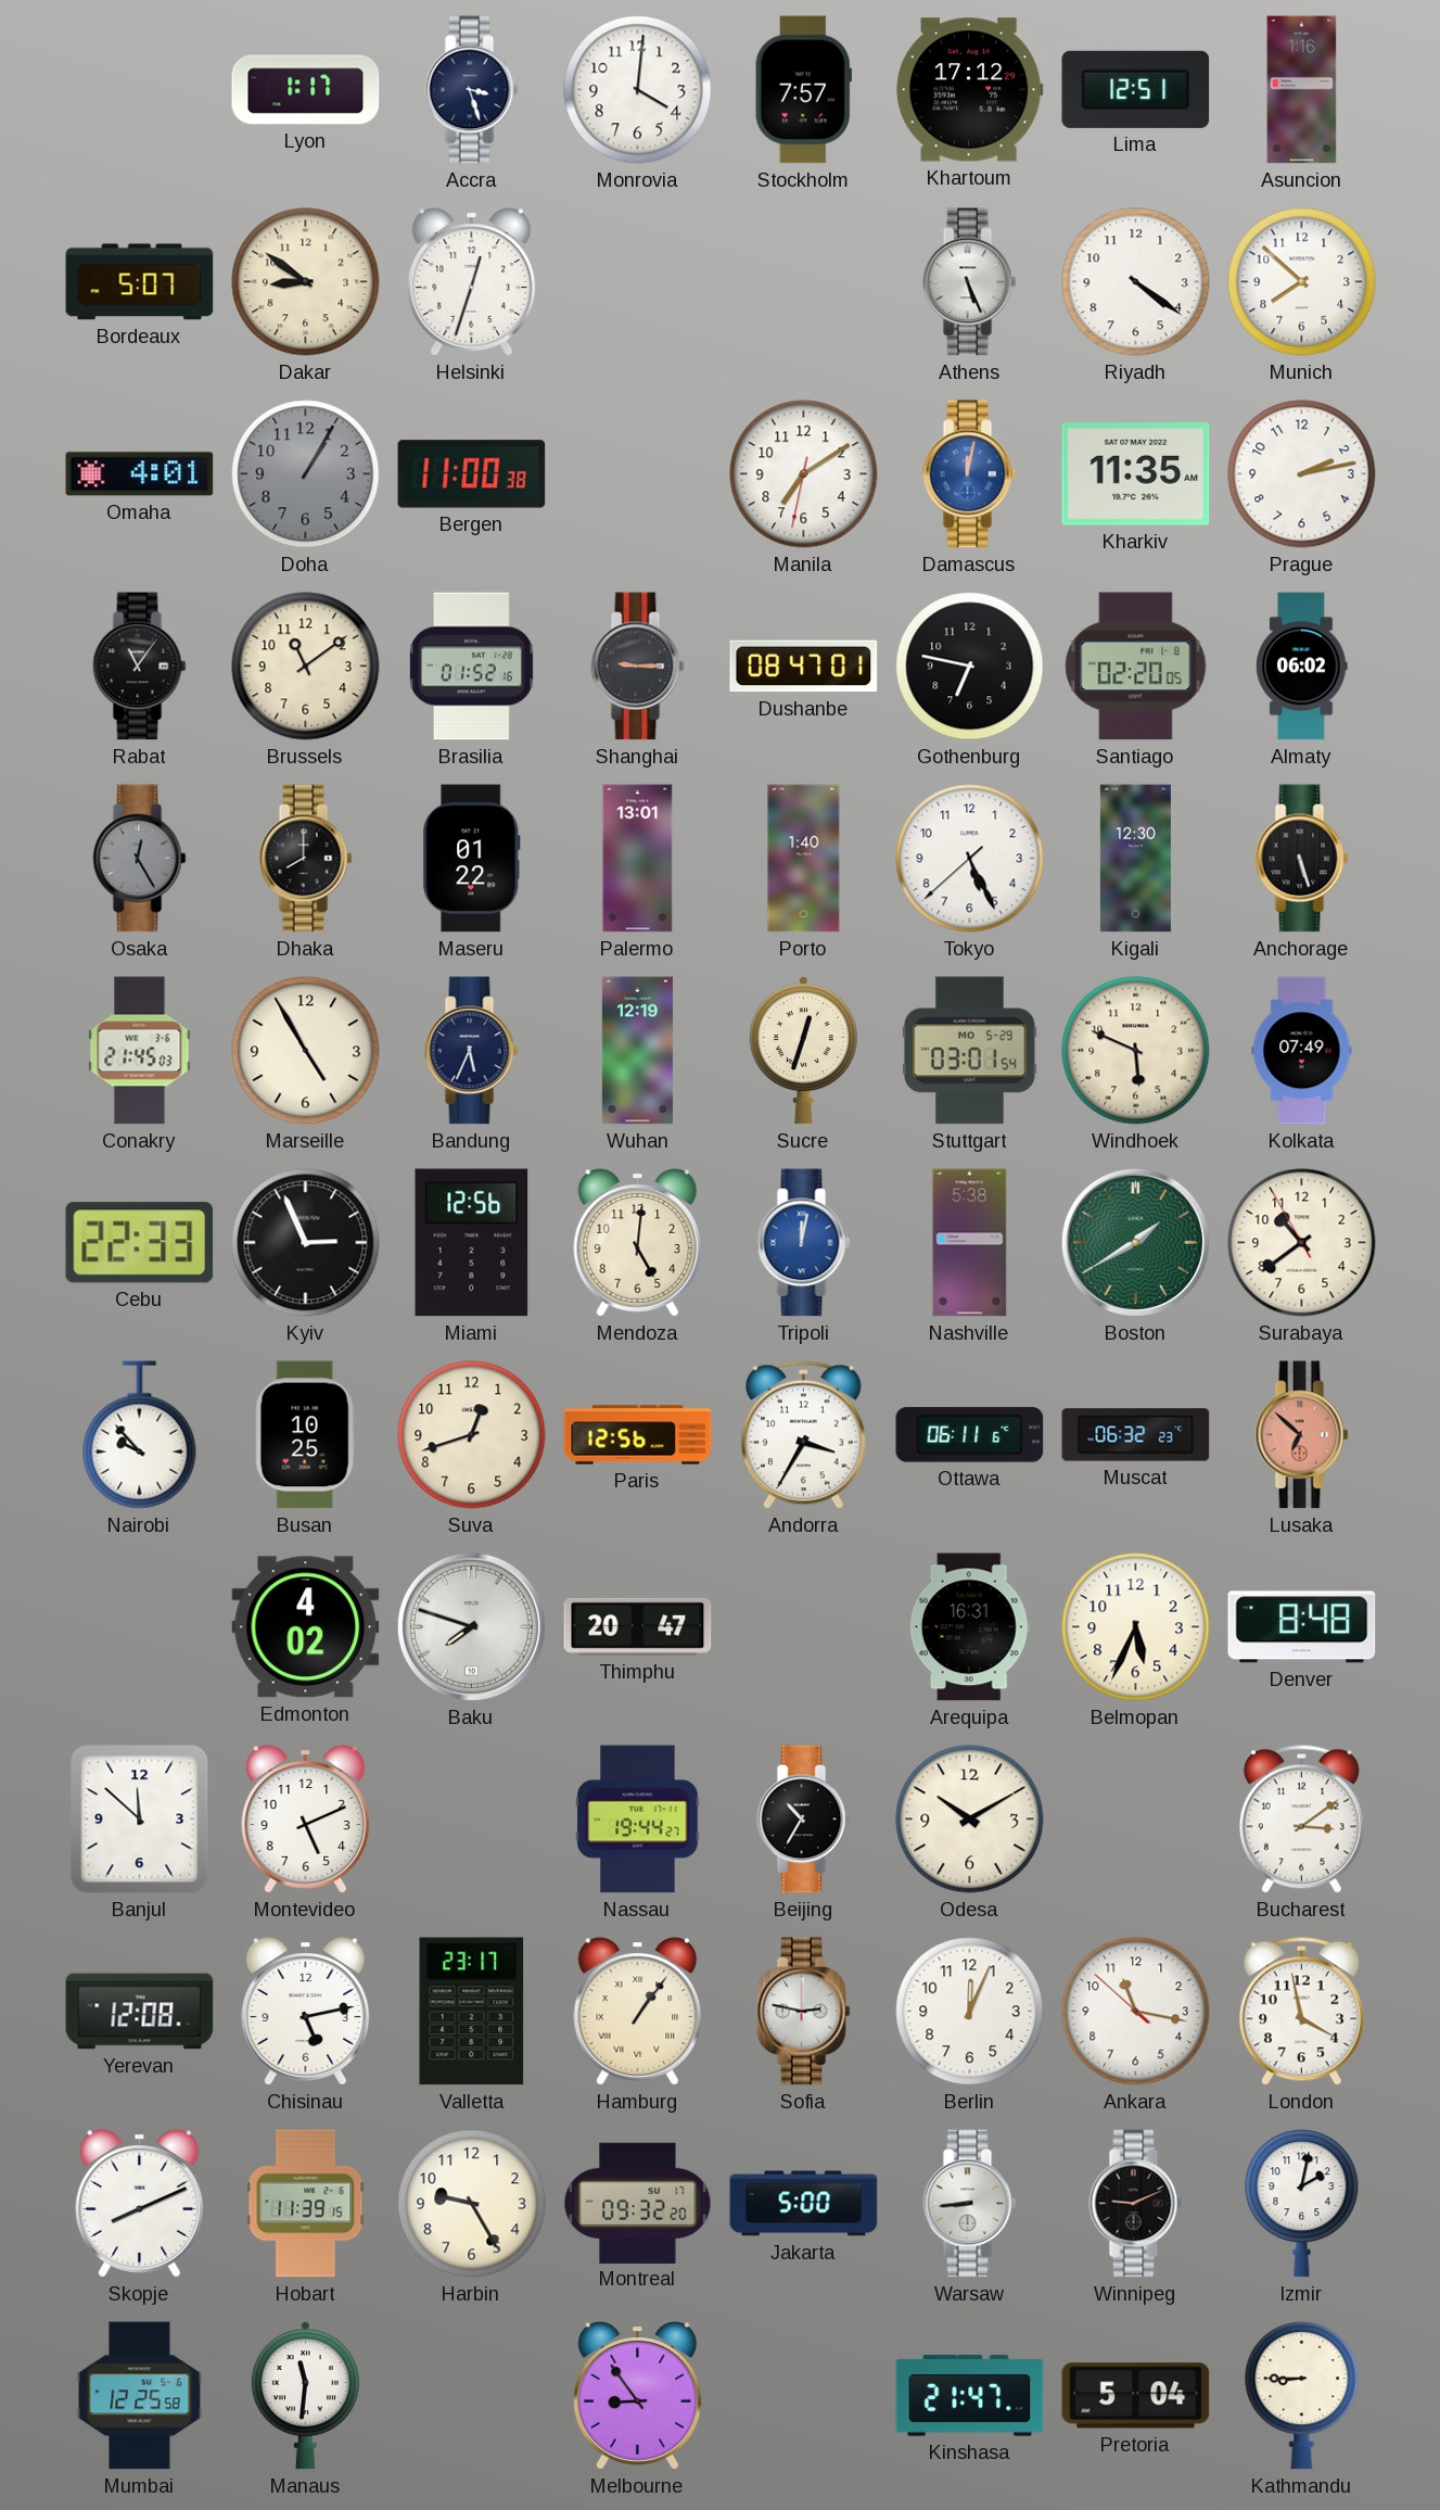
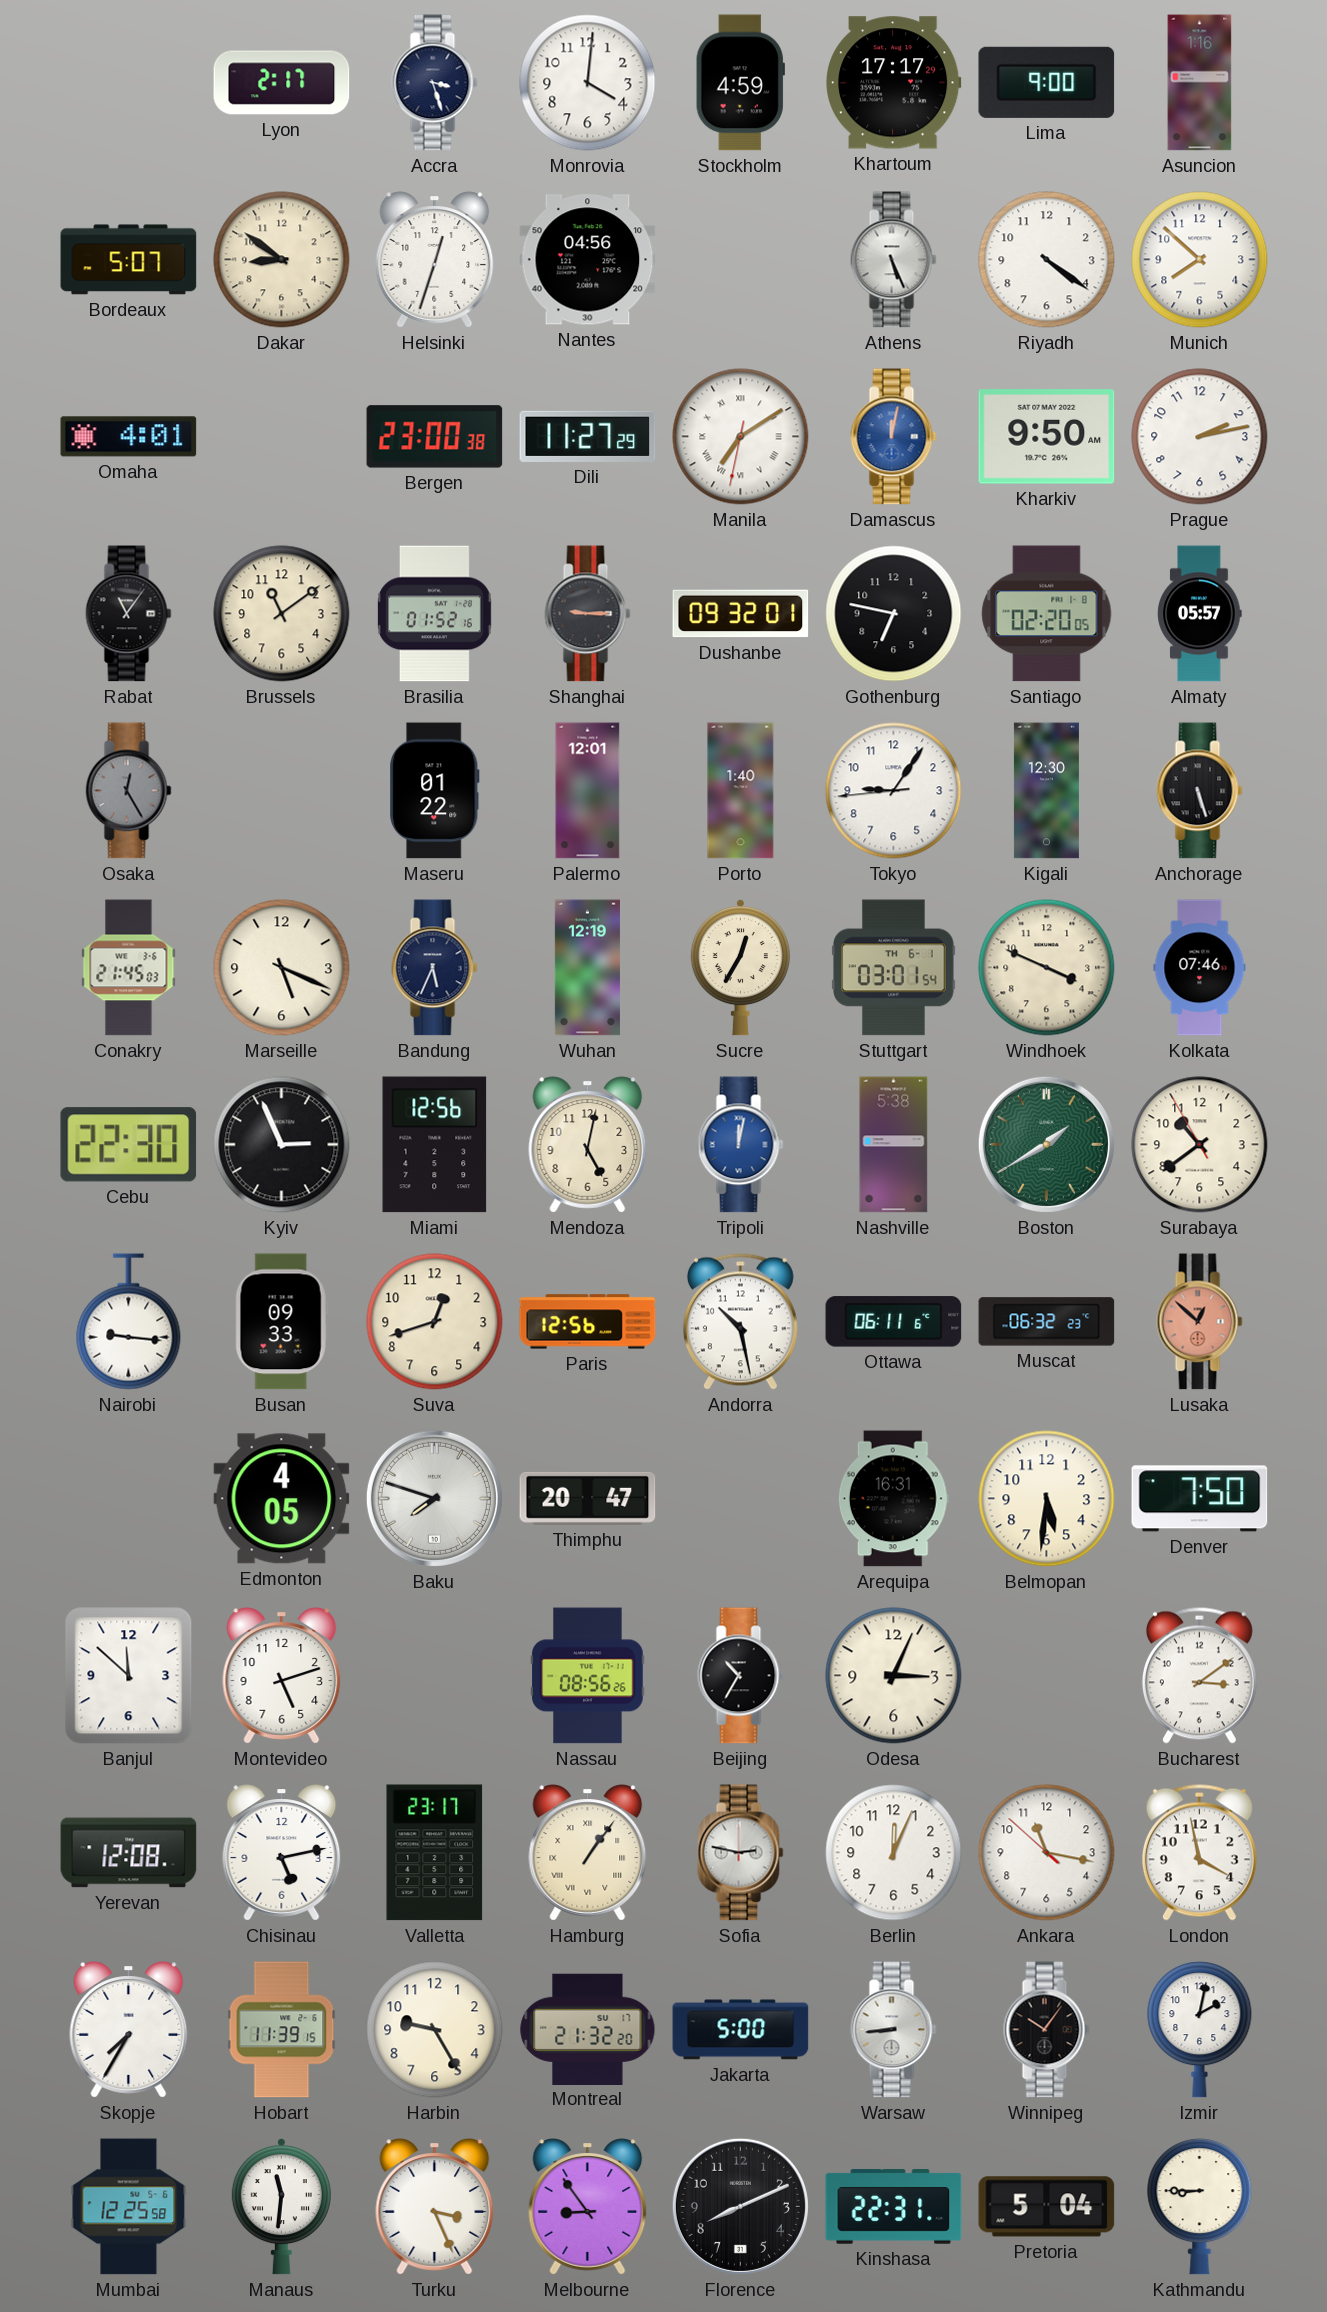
Lyon: 1:17 -> 2:17 (282, 83)
Stockholm: 7:57 -> 4:59 (740, 83)
Khartoum: 17:12 -> 17:17 (894, 83)
Lima: 12:51 -> 9:00 (1047, 82)
Nantes: none -> 04:56 (588, 260)
Doha: 1:05 -> none (306, 474)
Bergen: 11:00 -> 23:00 (435, 437)
Dili: none -> 11:27 (588, 436)
Manila numerals: Arabic -> Roman (741, 437)
Kharkiv: 11:35 -> 9:50 (1047, 437)
Dushanbe: 08:47 -> 09:32 (741, 614)
Almaty: 06:02 -> 05:57 (1200, 614)
Dhaka: 8:00 -> none (306, 859)
Palermo: 13:01 -> 12:01 (588, 791)
Tokyo: 5:25 -> 9:05 (894, 791)
Marseille: 4:55 -> 5:19 (282, 968)
Sucre: 12:33 -> 12:35 (740, 967)
Stuttgart date: MO 5-29 -> TH 6-1 (894, 968)
Windhoek: 5:49 -> 3:49 (1047, 968)
Kolkata: 07:49 -> 07:46 (1200, 968)
Cebu: 22:33 -> 22:30 (129, 1145)
Mendoza: 5:01 -> 5:02 (588, 1145)
Nairobi: 9:53 -> 9:16 (129, 1322)
Busan: 10:25 -> 09:33 (281, 1322)
Andorra: 3:35 -> 10:28 (740, 1321)
Lusaka: 6:52 -> 12:52 (1200, 1322)
Edmonton: 4:02 -> 4:05 (282, 1499)
Belmopan: 5:34 -> 5:31 (1047, 1499)
Denver: 8:48 -> 7:50 (1200, 1499)
Montevideo: 5:11 -> 5:12 (282, 1676)
Nassau: 19:44 -> 08:56 (588, 1676)
Odesa: 10:10 -> 3:04 (894, 1676)
Skopje: 8:11 -> 7:35 (129, 2030)
Montreal: 09:32 -> 21:32 (588, 2029)
Winnipeg: 9:11 -> 10:06 (1047, 2030)
Turku: none -> 3:26 (435, 2207)
Florence: none -> 8:11 (740, 2206)
Kinshasa: 21:47 -> 22:31 (894, 2207)
